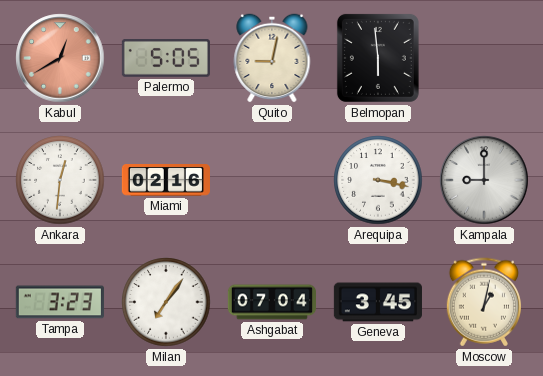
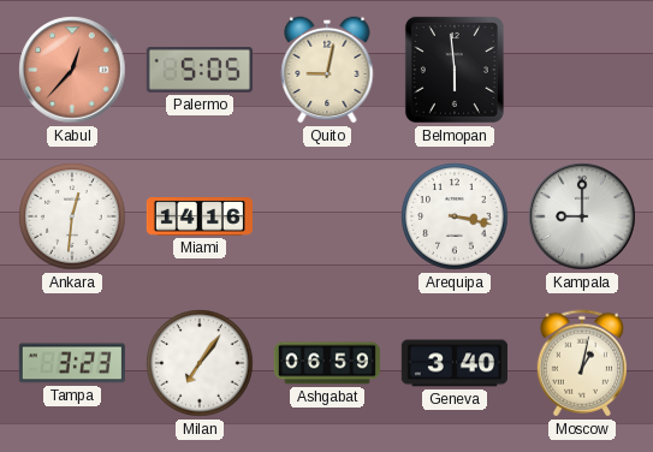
Kabul: 12:40 -> 12:37 (72, 70)
Miami: 02:16 -> 14:16 (200, 216)
Ashgabat: 07:04 -> 06:59 (326, 363)
Geneva: 3:45 -> 3:40 (453, 363)
